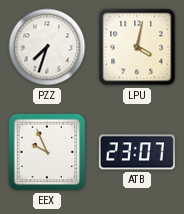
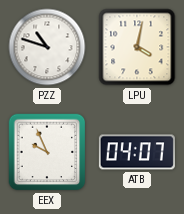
PZZ: 7:33 -> 10:48 (47, 47)
ATB: 23:07 -> 04:07 (137, 152)
